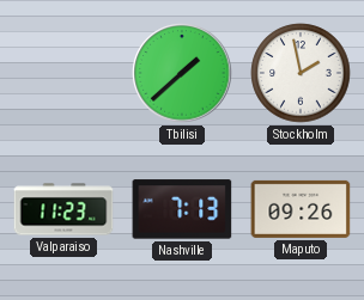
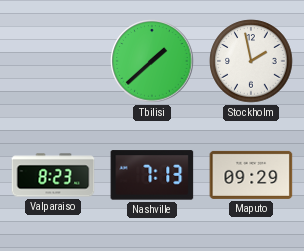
Valparaiso: 11:23 -> 8:23 (53, 175)
Maputo: 09:26 -> 09:29 (251, 175)
